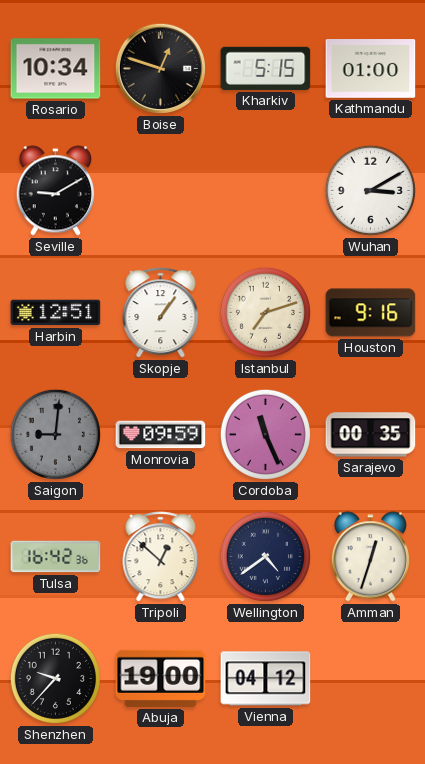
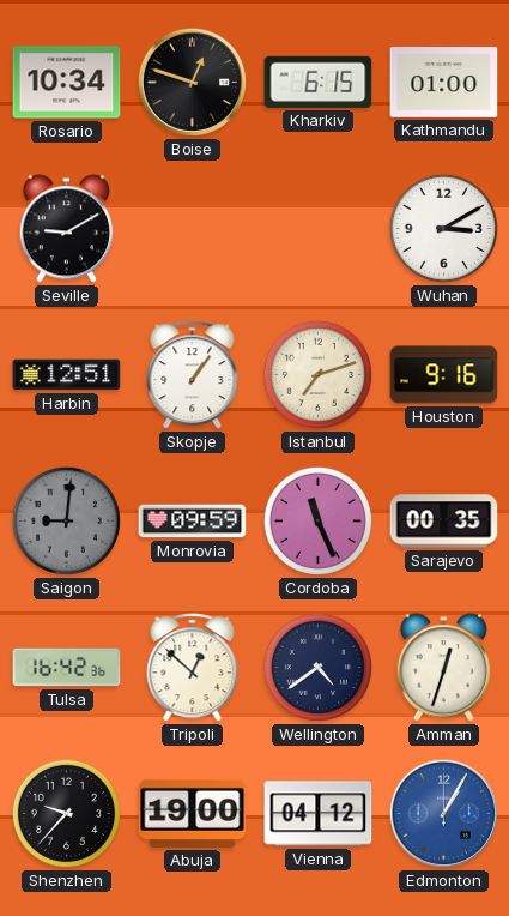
Kharkiv: 5:15 -> 6:15 (319, 82)
Edmonton: none -> 1:05 (443, 813)
